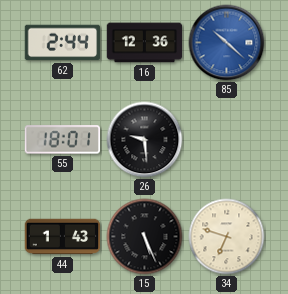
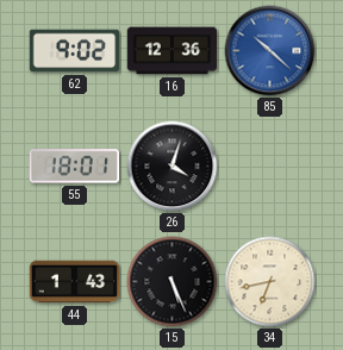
62: 2:44 -> 9:02 (75, 51)
26: 9:29 -> 4:03 (173, 167)
34: 6:48 -> 6:43 (270, 282)
